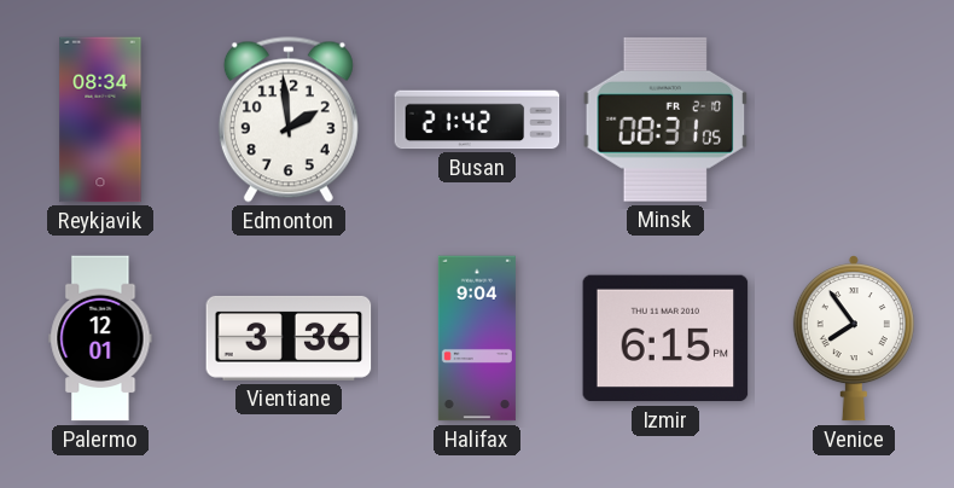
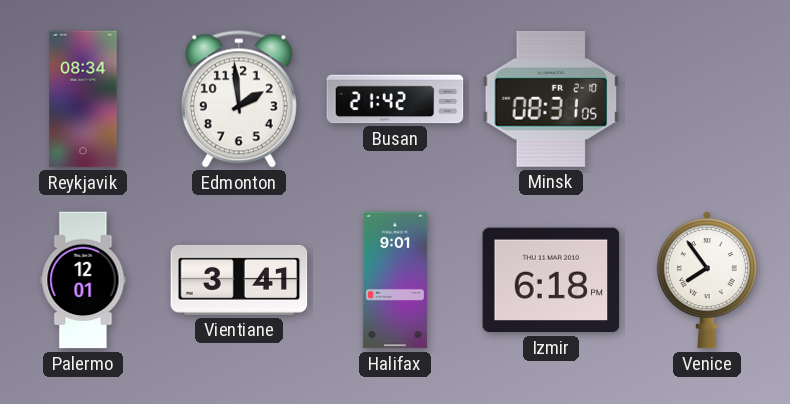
Vientiane: 3:36 -> 3:41 (239, 280)
Halifax: 9:04 -> 9:01 (395, 280)
Izmir: 6:15 -> 6:18 (551, 280)
